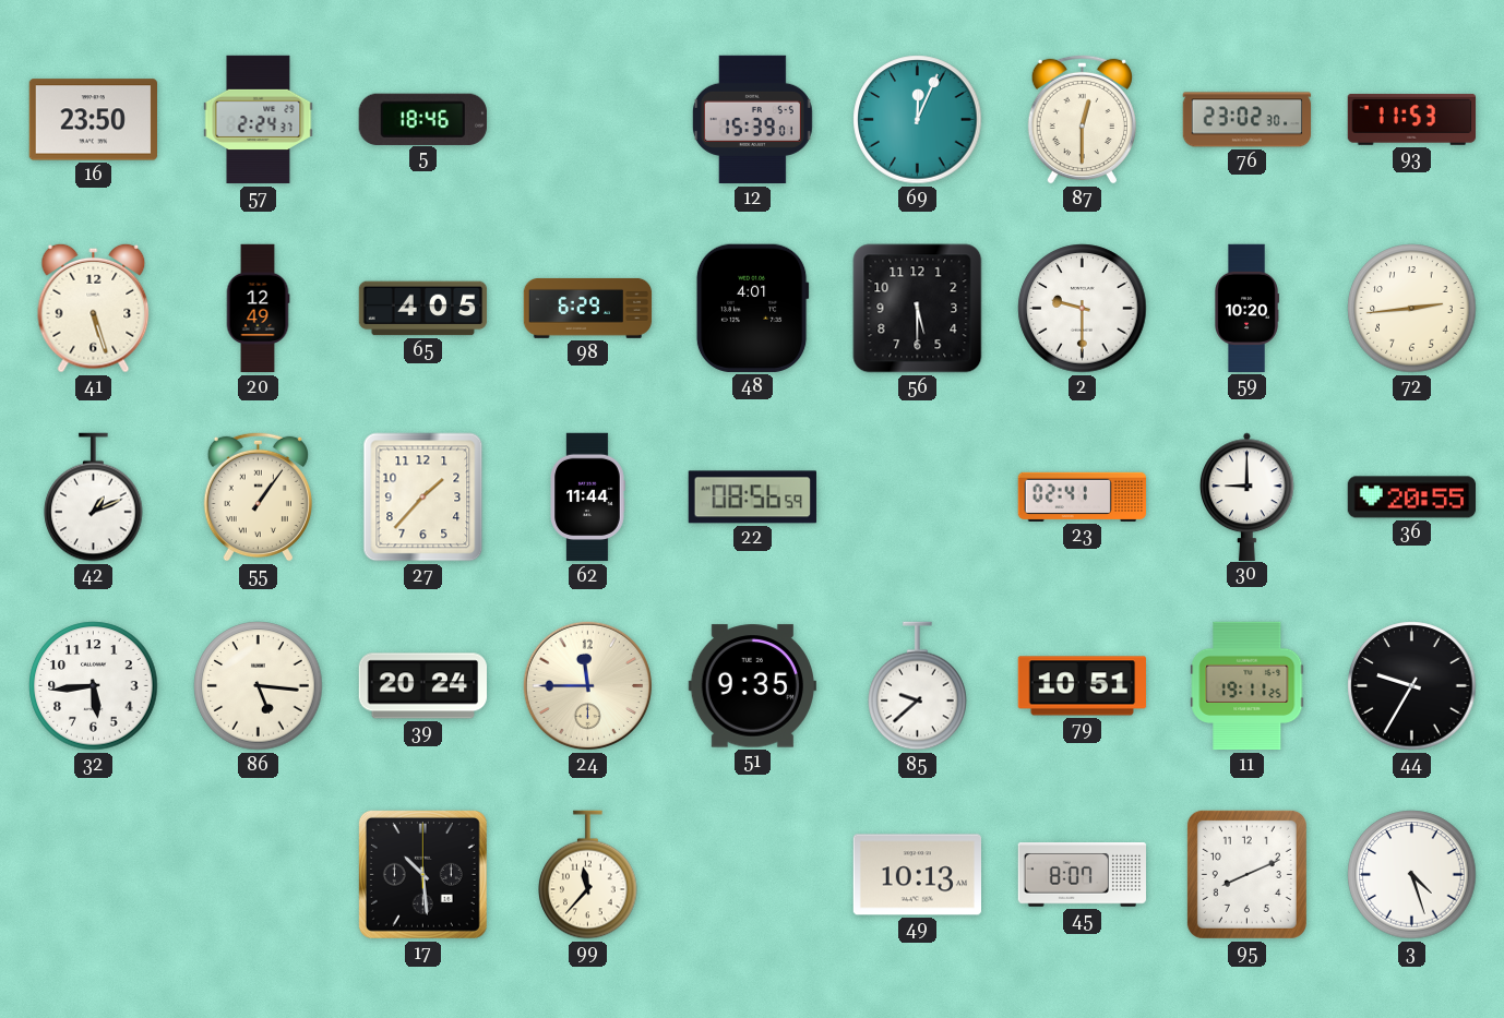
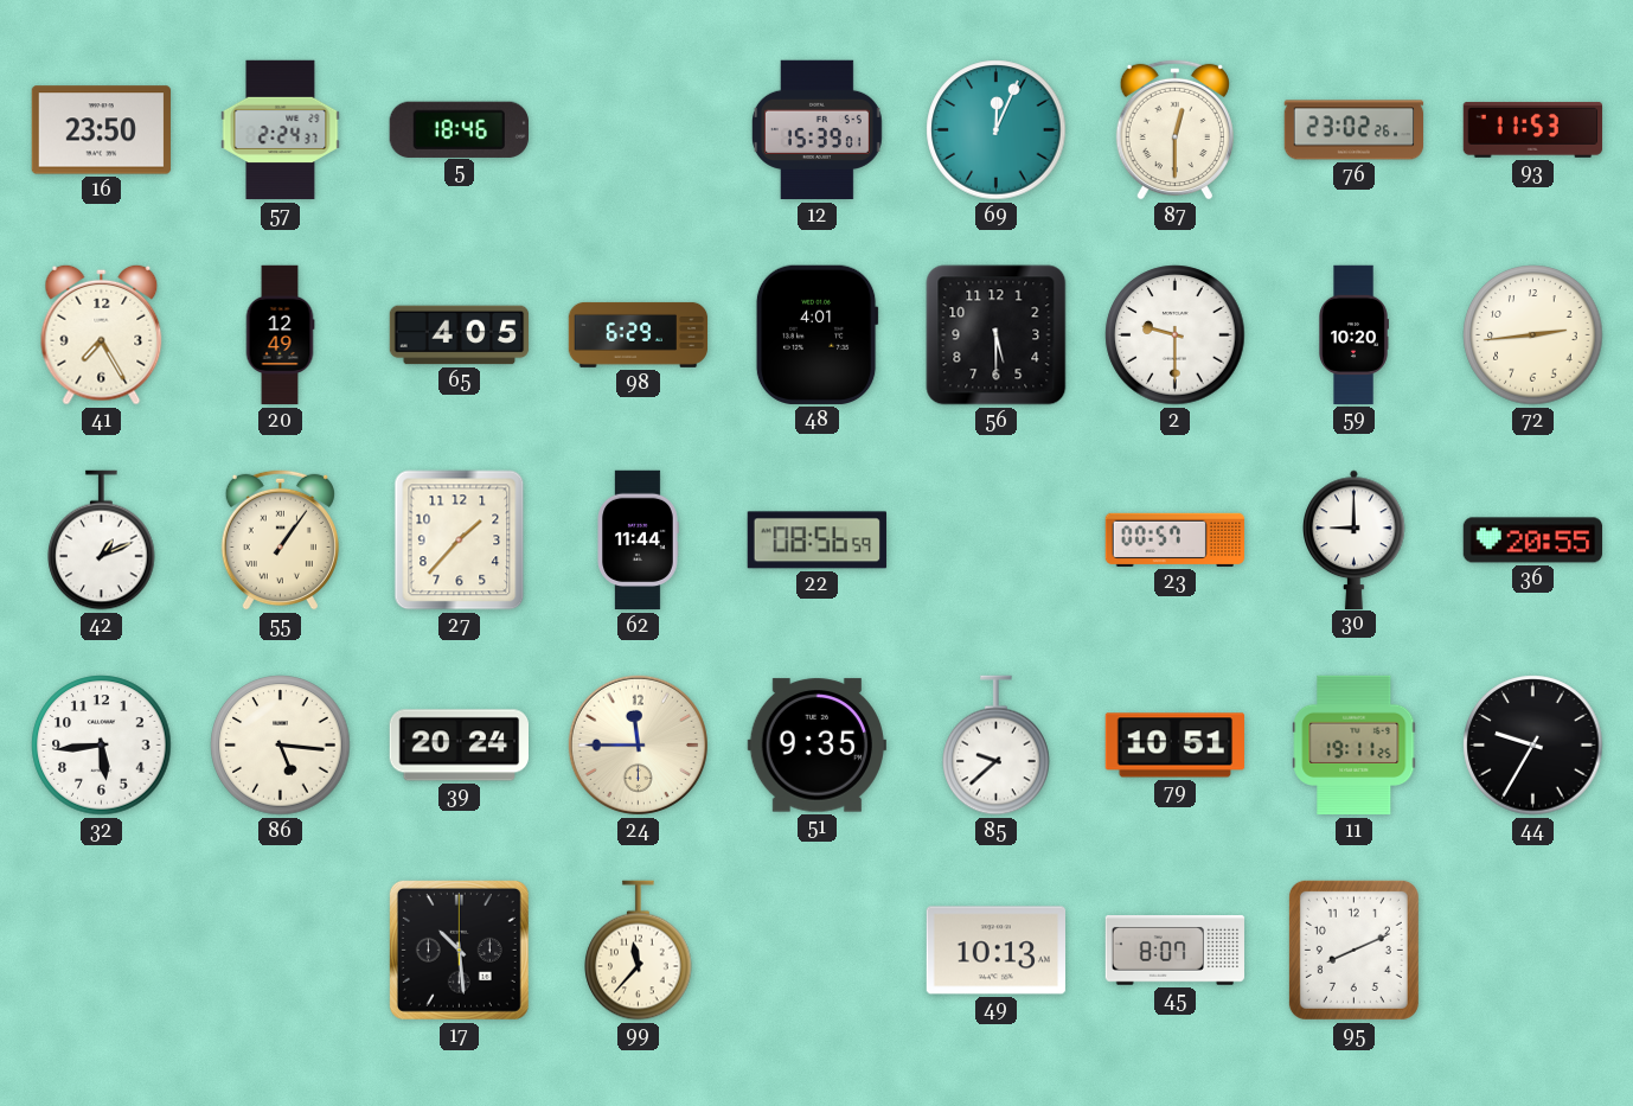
76: 23:02:30 -> 23:02:26 (1355, 130)
41: 5:27 -> 7:25 (102, 334)
23: 02:41 -> 00:57 (1176, 539)
3: 4:27 -> none (1412, 875)
